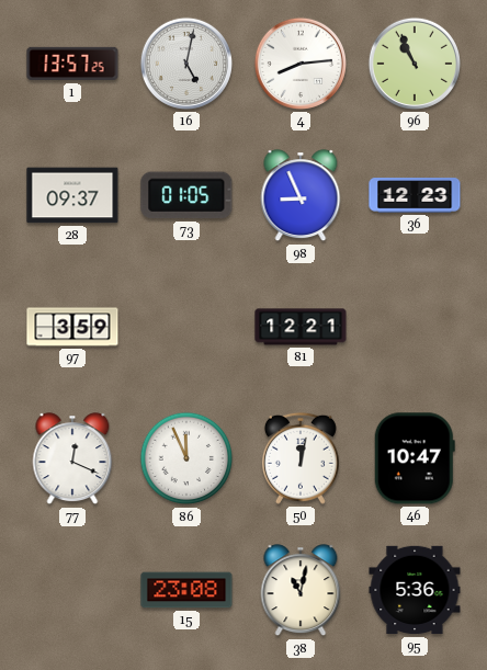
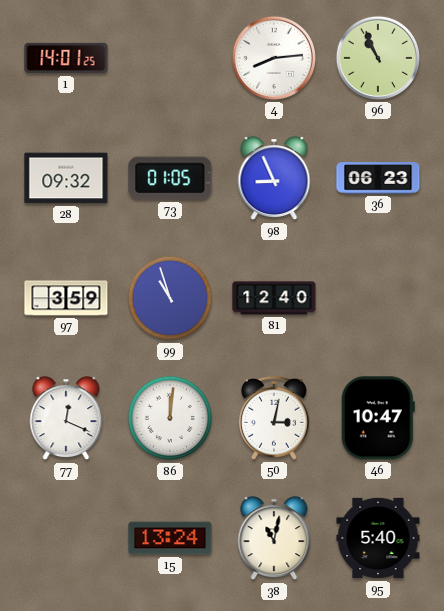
1: 13:57 -> 14:01 (66, 58)
16: 5:02 -> none (186, 64)
28: 09:37 -> 09:32 (66, 178)
36: 12:23 -> 06:23 (378, 178)
99: none -> 10:57 (170, 298)
81: 12:21 -> 12:40 (274, 298)
86: 11:56 -> 12:01 (170, 418)
50: 12:02 -> 3:02 (274, 418)
15: 23:08 -> 13:24 (170, 538)
95: 5:36 -> 5:40 (378, 538)
